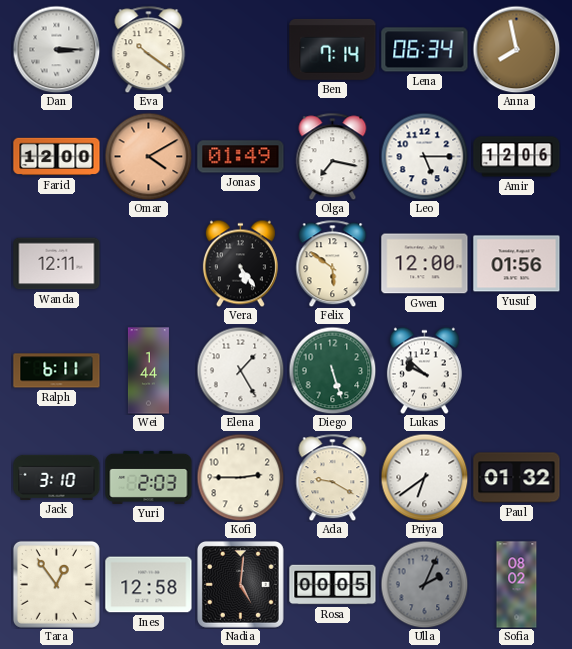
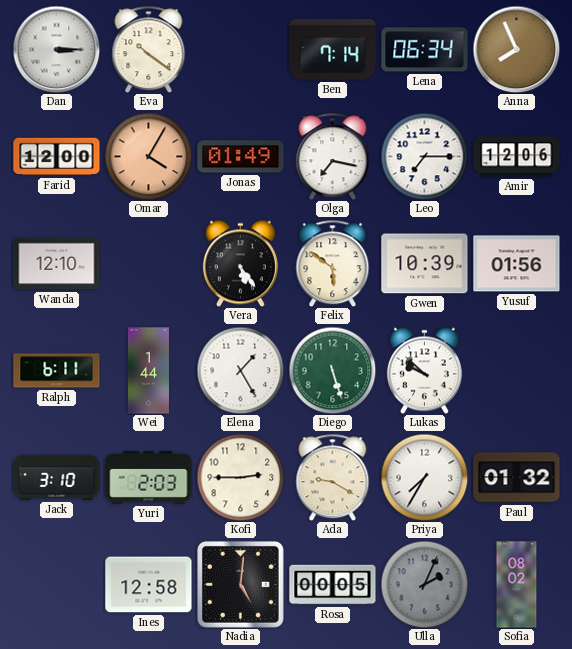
Anna: 7:58 -> 7:56 (516, 49)
Omar: 4:10 -> 4:05 (148, 156)
Leo: 5:15 -> 7:15 (424, 156)
Wanda: 12:11 -> 12:10 (57, 264)
Gwen: 12:00 -> 10:39 (425, 264)
Priya: 6:39 -> 7:35 (424, 477)
Tara: 12:54 -> none (56, 584)
